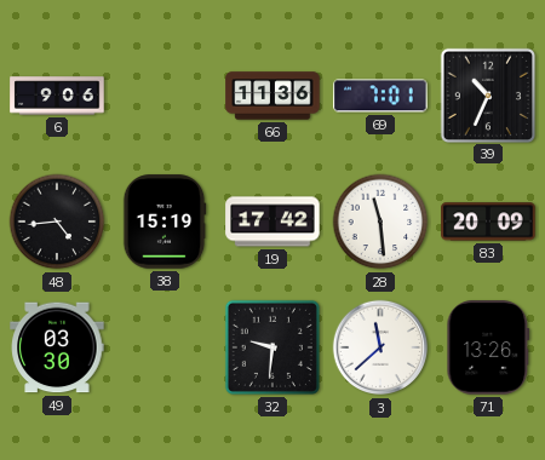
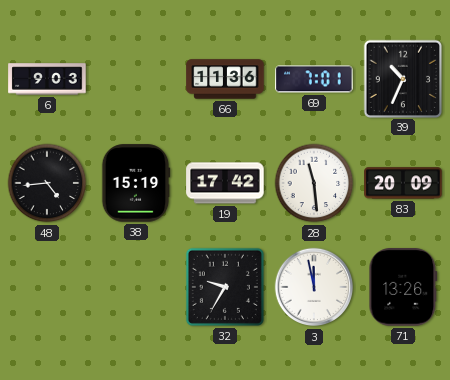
6: 9:06 -> 9:03 (47, 79)
49: 03:30 -> none (57, 347)
32: 9:31 -> 9:35 (225, 287)
3: 11:38 -> 11:58 (314, 287)
